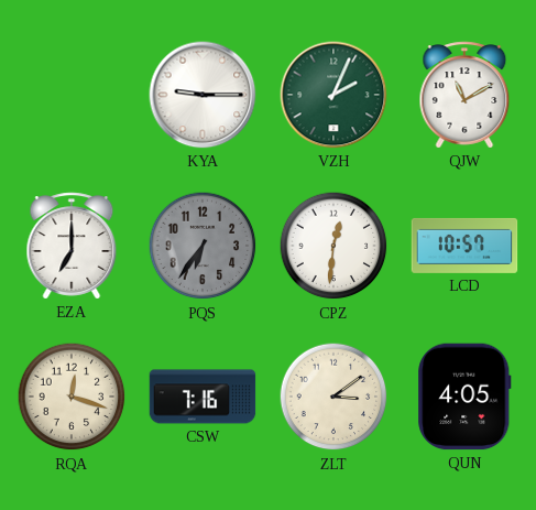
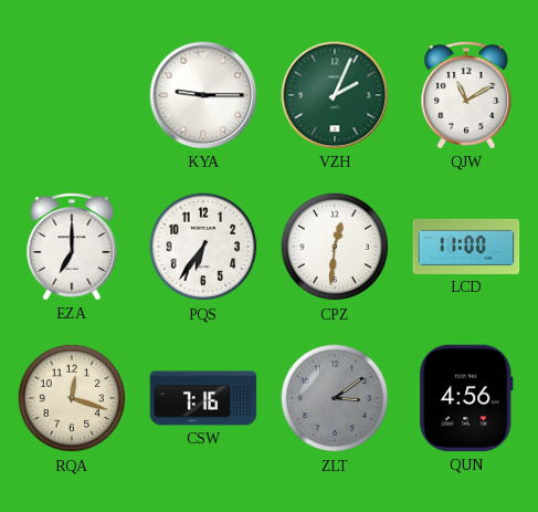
PQS dial: grey -> white (203, 247)
LCD: 10:57 -> 11:00 (466, 247)
ZLT dial: cream -> grey (335, 398)
QUN: 4:05 -> 4:56 (466, 398)
